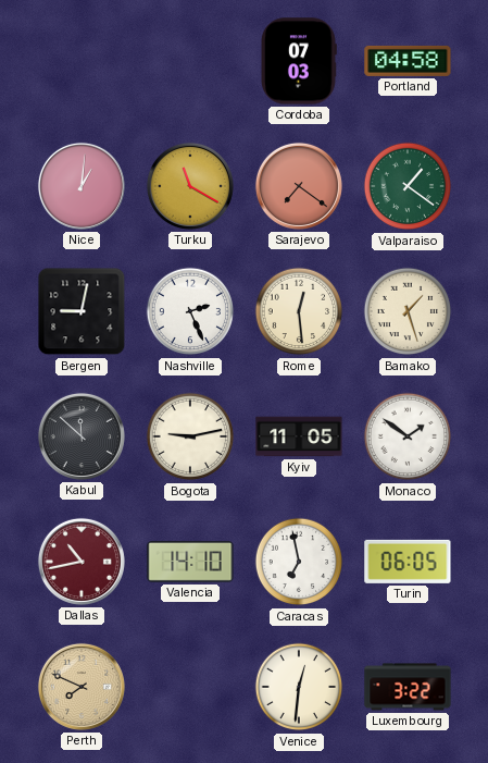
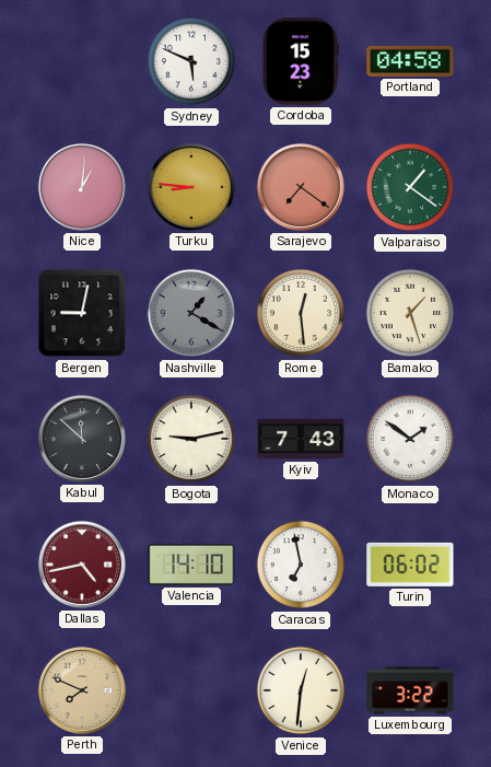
Sydney: none -> 5:49 (191, 61)
Cordoba: 07:03 -> 15:23 (301, 61)
Turku: 11:20 -> 8:46 (191, 187)
Nashville: 2:26 -> 1:20 (191, 313)
Nashville dial: white -> grey (191, 313)
Kyiv: 11:05 -> 7:43 (301, 439)
Dallas: 10:43 -> 4:43 (82, 565)
Turin: 06:05 -> 06:02 (410, 565)
